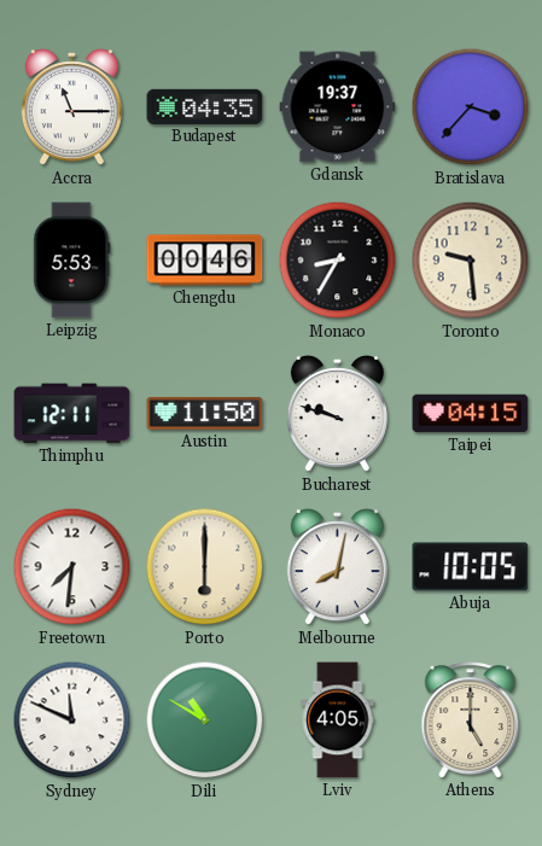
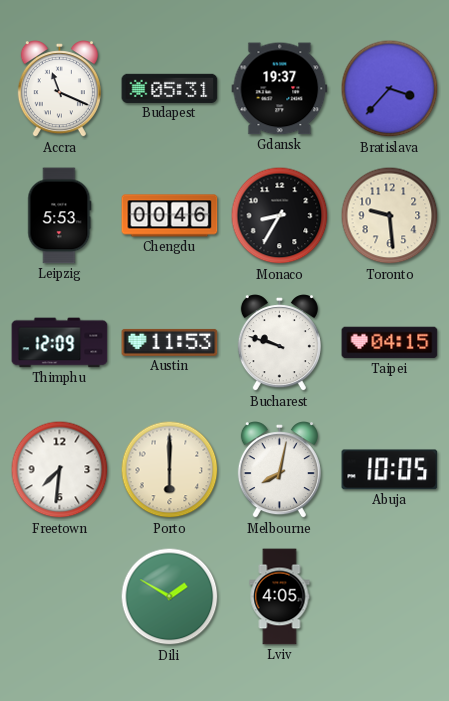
Accra: 11:15 -> 11:19 (59, 89)
Budapest: 04:35 -> 05:31 (170, 88)
Thimphu: 12:11 -> 12:09 (60, 343)
Austin: 11:50 -> 11:53 (170, 342)
Sydney: 11:49 -> none (72, 720)
Dili: 10:50 -> 1:50 (170, 597)
Athens: 5:00 -> none (471, 720)
